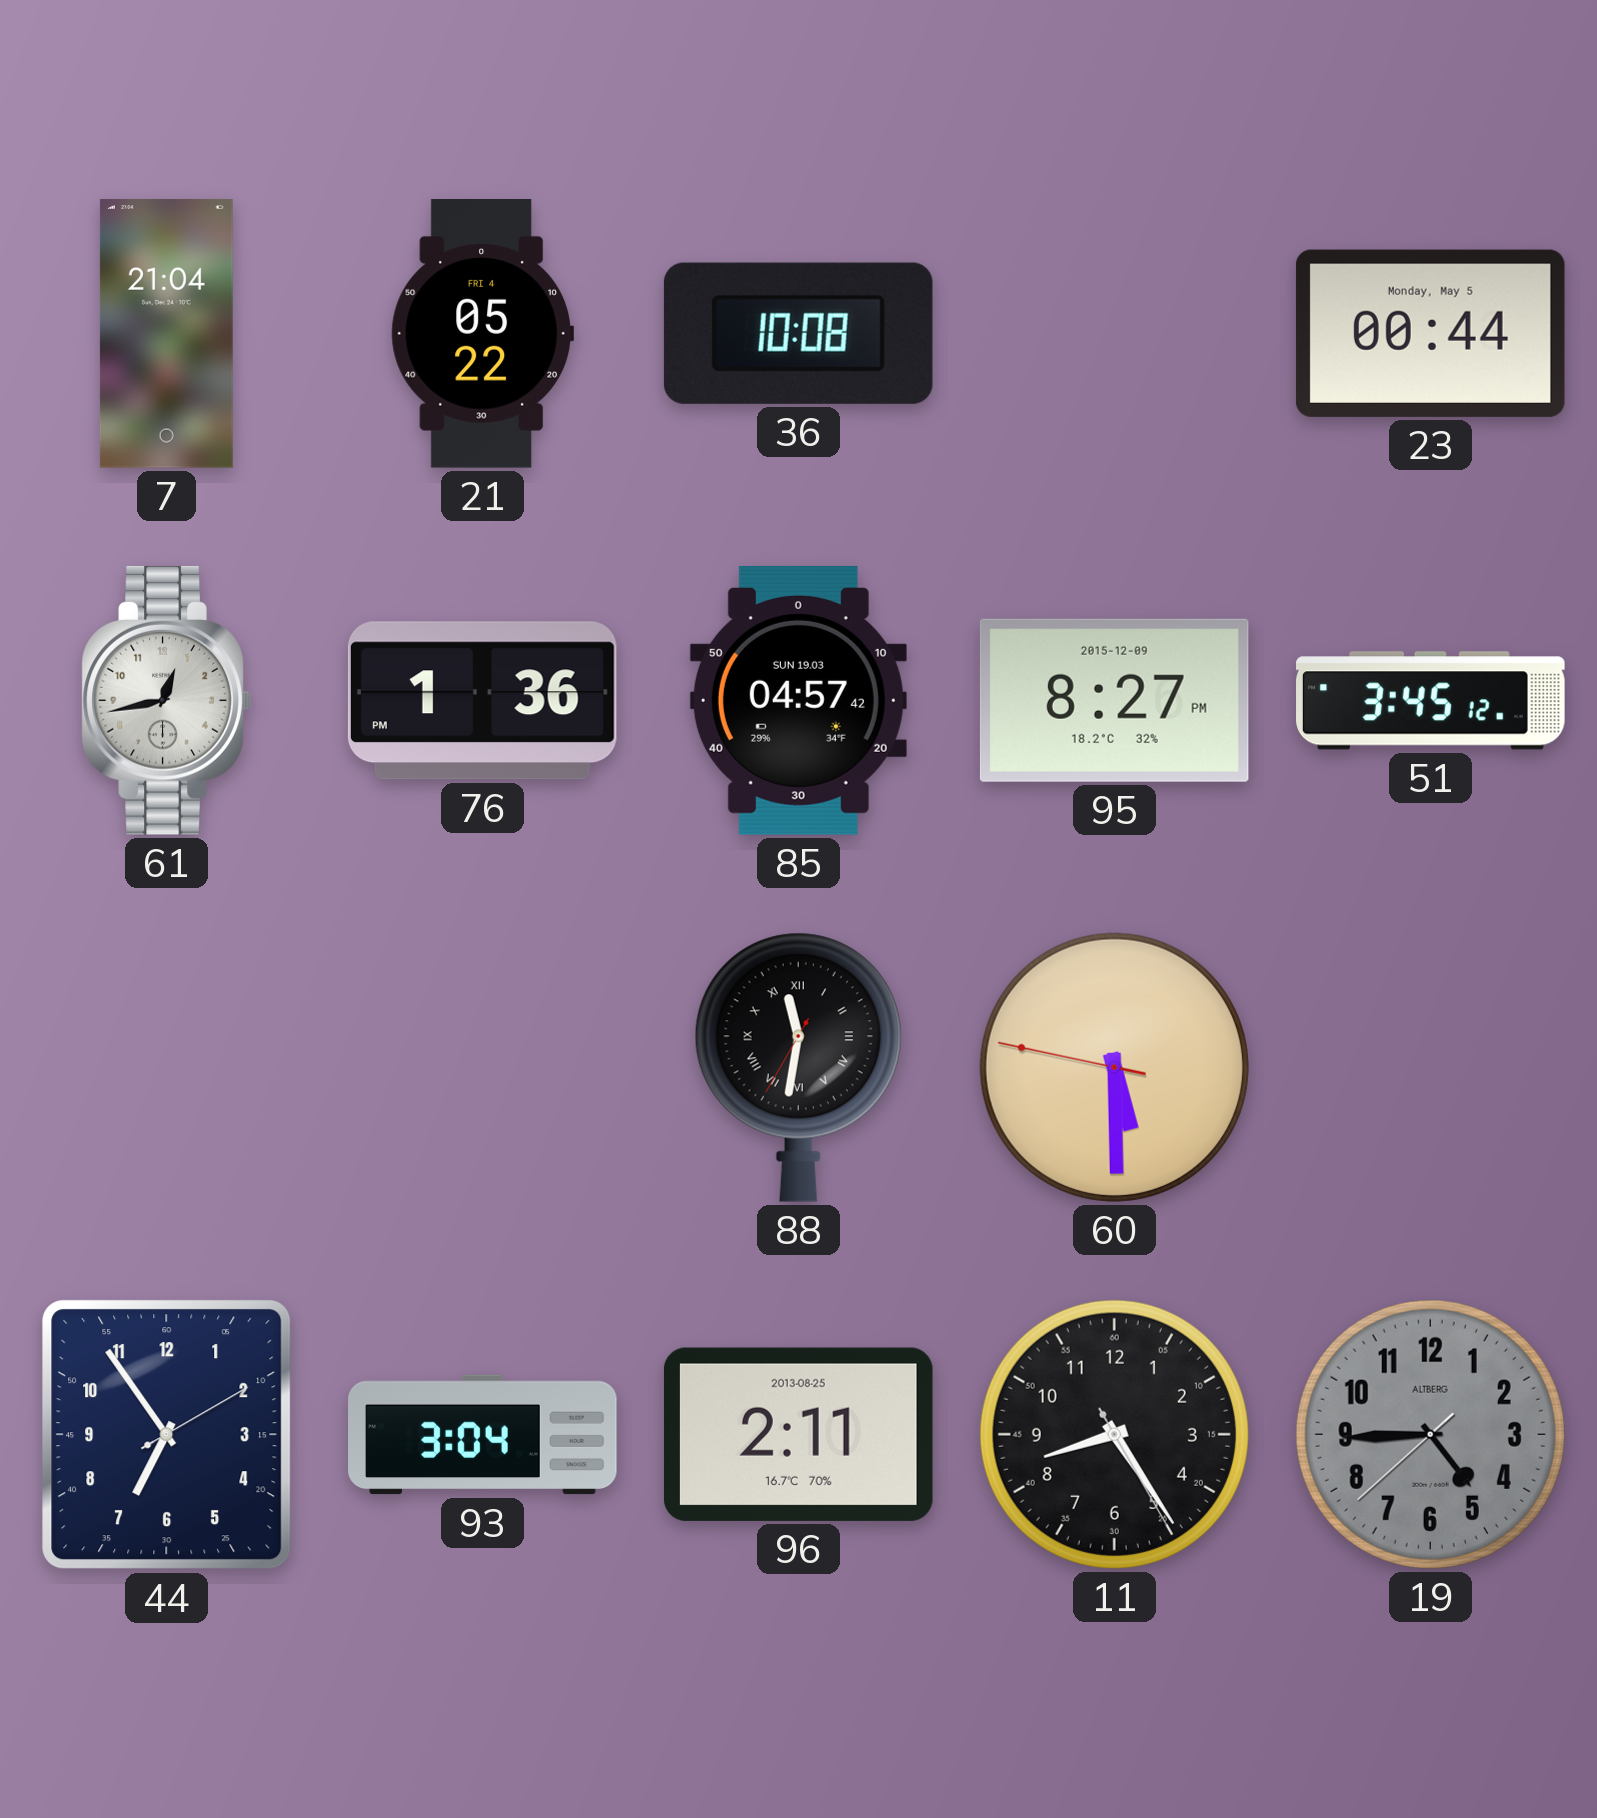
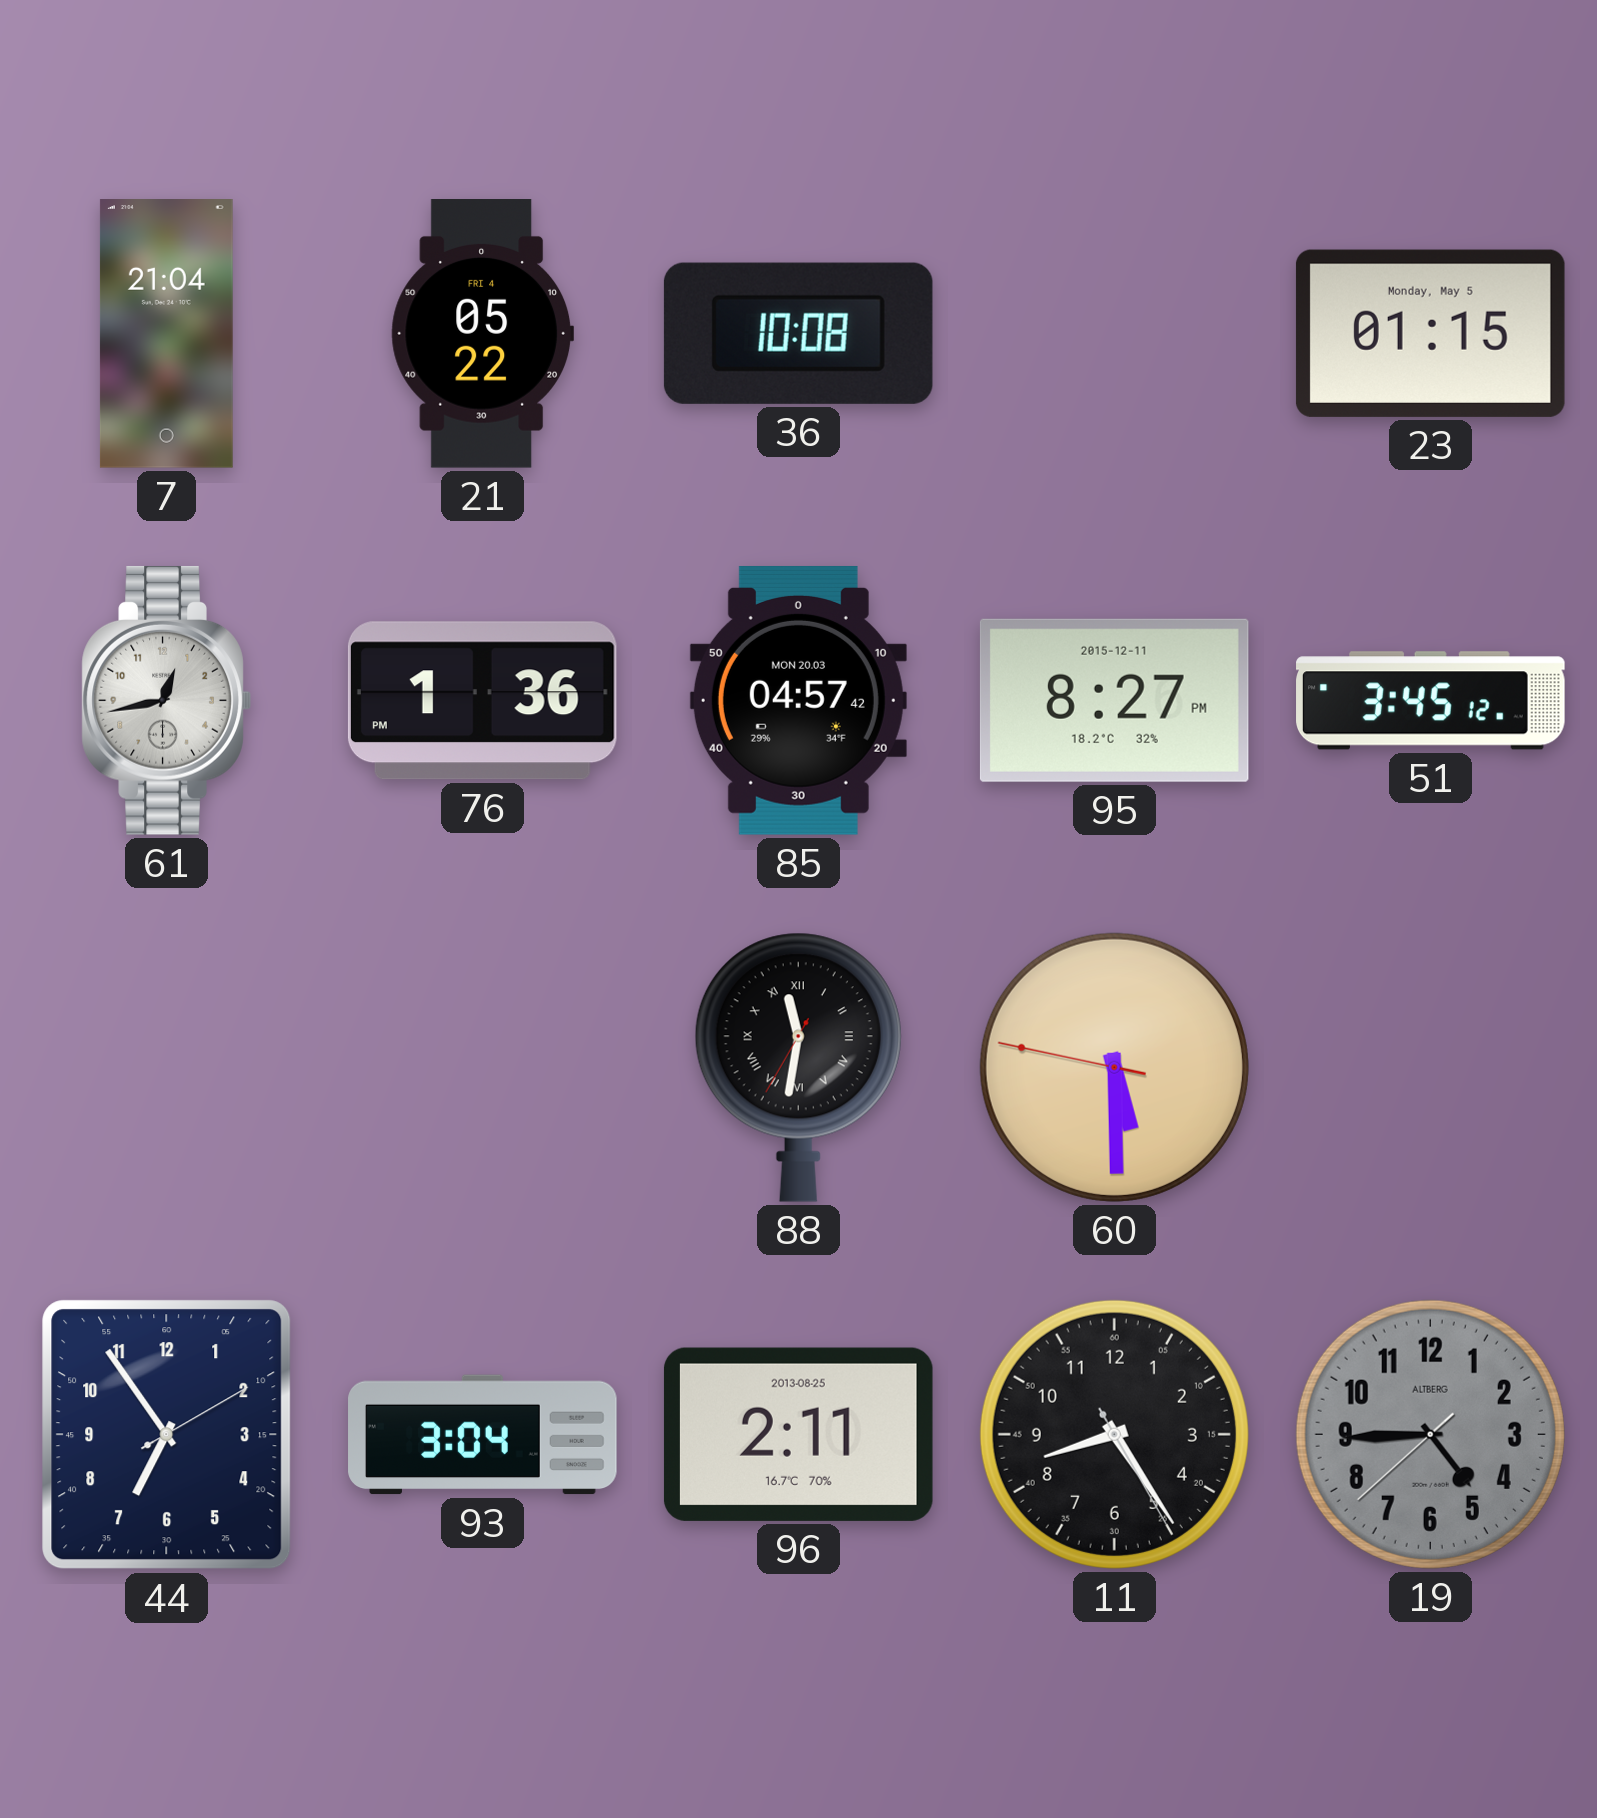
23: 00:44 -> 01:15 (1430, 333)
85 date: SUN 19.03 -> MON 20.03 (798, 700)
95 date: 2015-12-09 -> 2015-12-11 (1114, 700)
